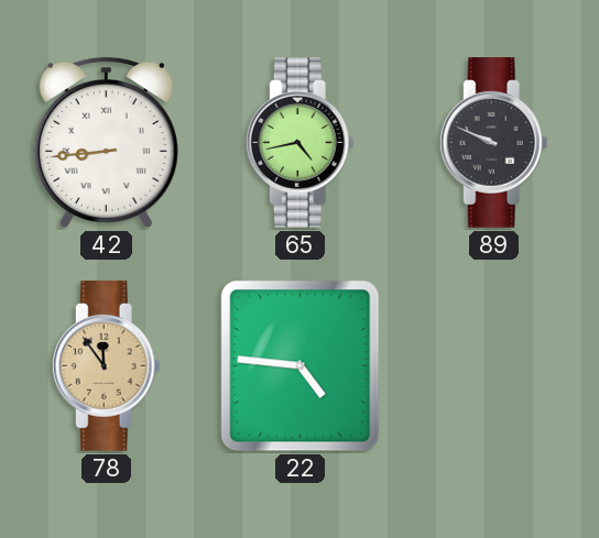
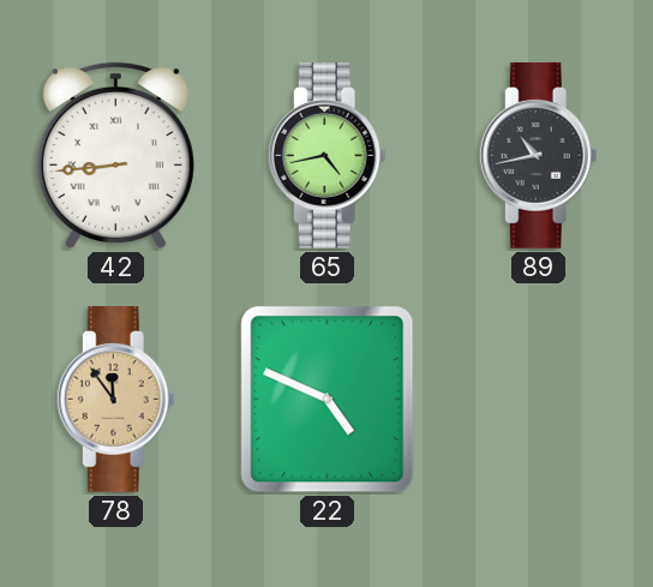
89: 9:49 -> 10:43 (538, 156)
22: 4:46 -> 4:49 (328, 400)
